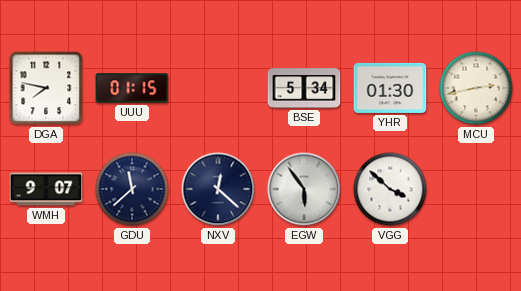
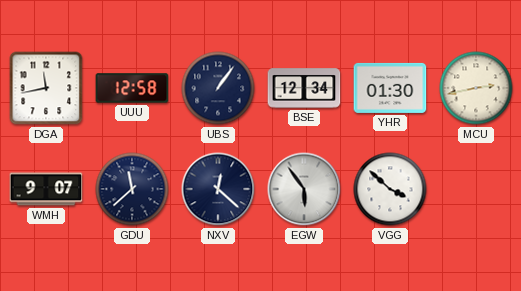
DGA: 7:47 -> 11:43 (46, 88)
UUU: 01:15 -> 12:58 (132, 88)
UBS: none -> 1:06 (218, 88)
BSE: 5:34 -> 12:34 (304, 88)
